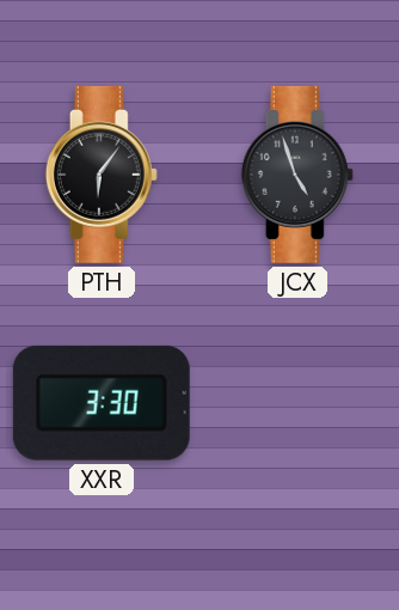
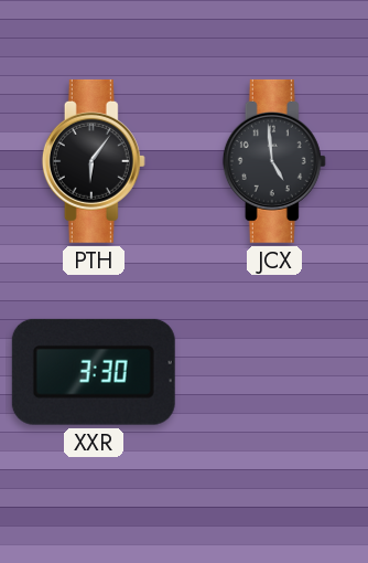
JCX: 4:57 -> 4:59 (274, 161)
